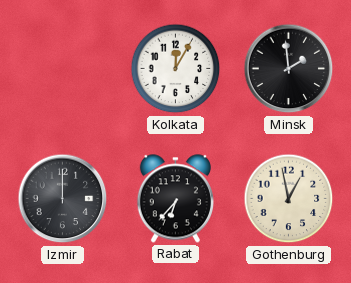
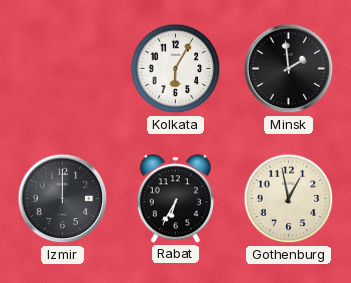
Kolkata: 12:05 -> 6:05 (176, 69)
Rabat: 6:37 -> 6:35 (175, 199)
